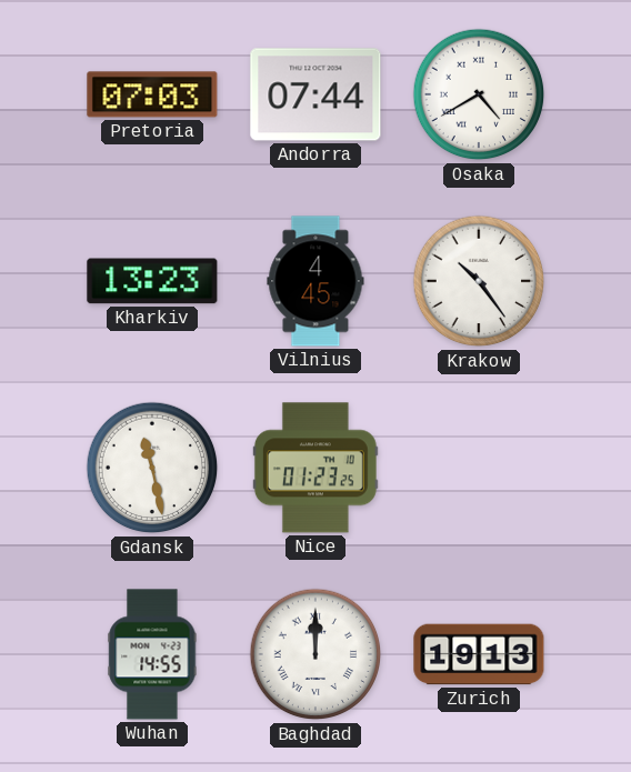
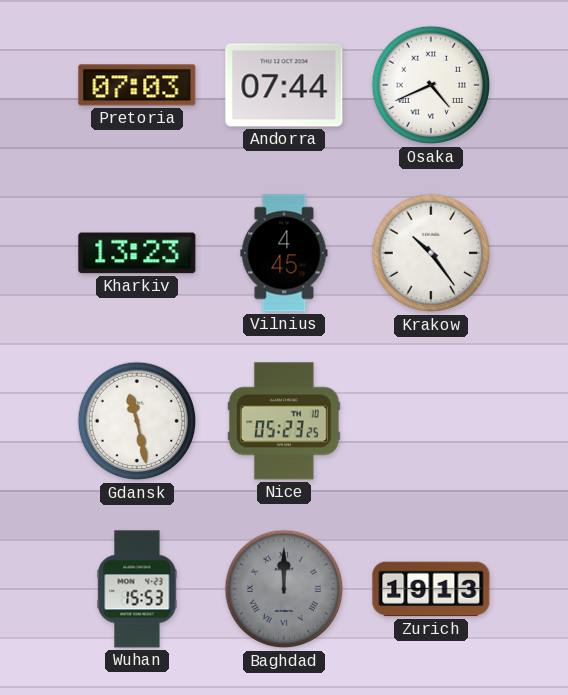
Osaka: 4:40 -> 4:41 (431, 85)
Nice: 01:23 -> 05:23 (284, 421)
Wuhan: 14:55 -> 15:53 (137, 589)
Baghdad dial: white -> grey (284, 589)
